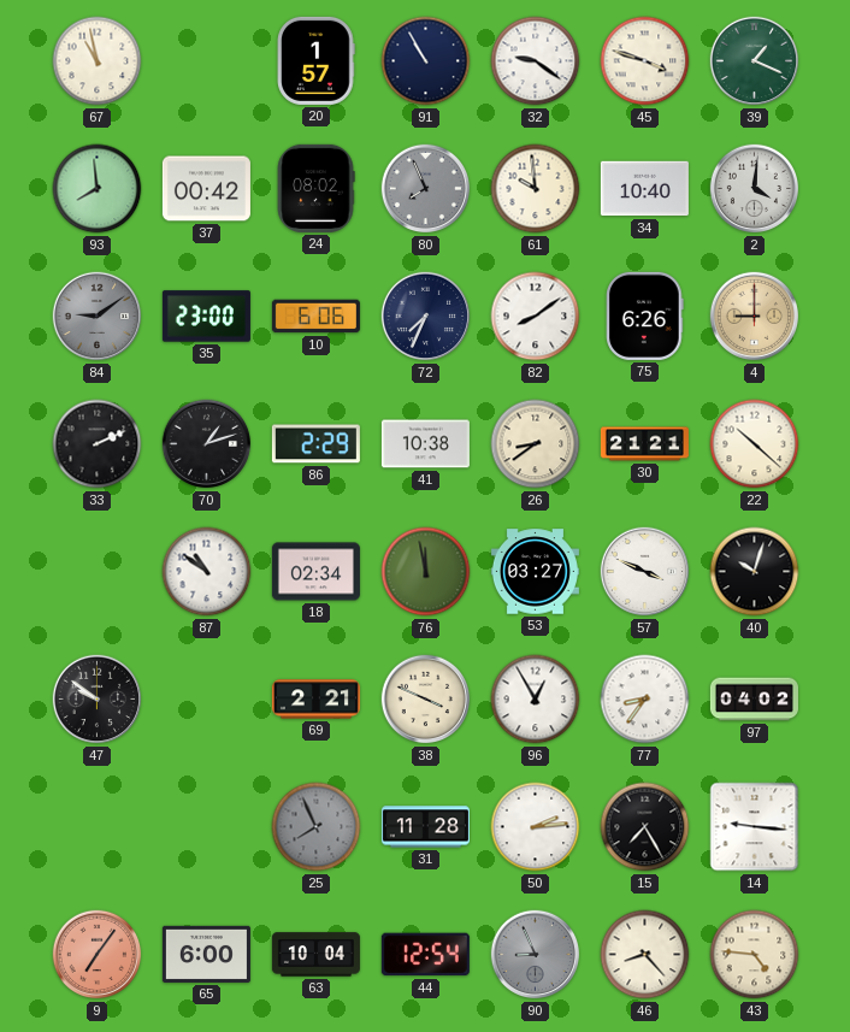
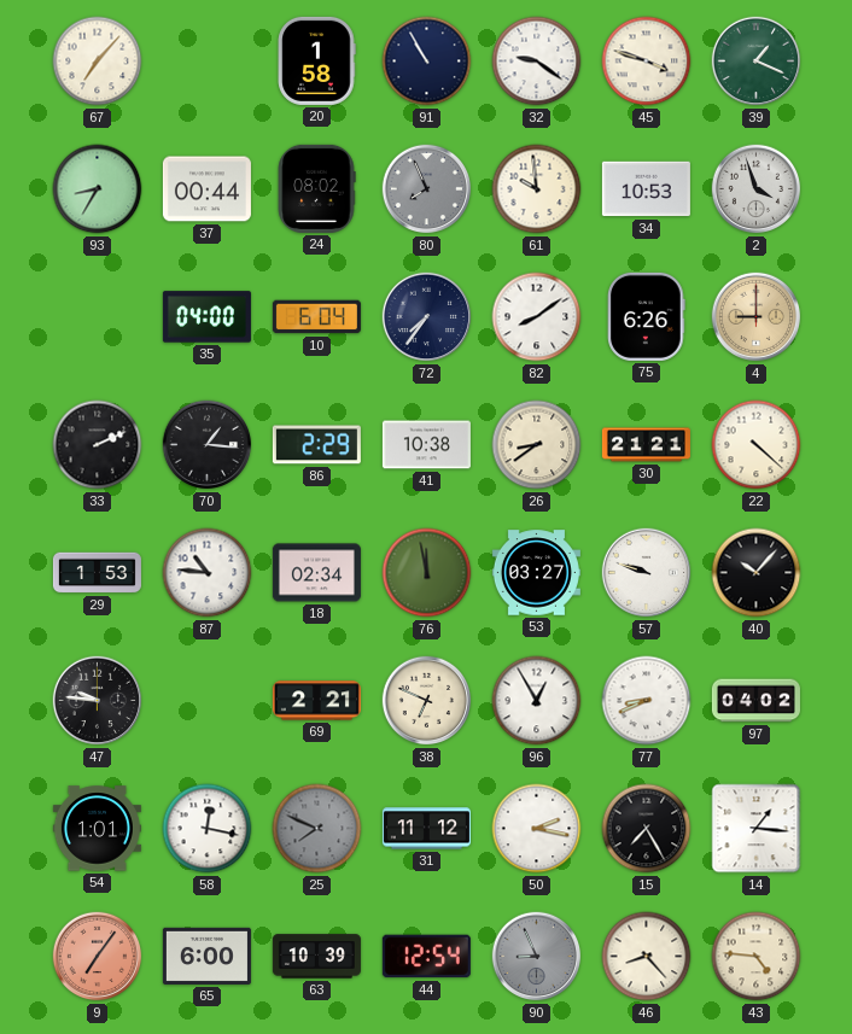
67: 10:58 -> 7:07 (98, 62)
20: 1:57 -> 1:58 (316, 60)
93: 7:59 -> 8:35 (98, 189)
37: 00:42 -> 00:44 (206, 189)
34: 10:40 -> 10:53 (646, 189)
2: 4:01 -> 3:57 (757, 189)
84: 9:09 -> none (98, 317)
35: 23:00 -> 04:00 (206, 317)
10: 6:06 -> 6:04 (316, 317)
72: 7:34 -> 7:36 (427, 317)
70: 1:12 -> 1:16 (208, 445)
22: 10:22 -> 4:22 (757, 445)
29: none -> 1:53 (97, 573)
87: 10:51 -> 10:46 (208, 573)
57: 3:49 -> 9:48 (647, 573)
40: 10:03 -> 10:07 (757, 573)
47: 9:51 -> 9:46 (98, 701)
38: 3:49 -> 6:49 (427, 701)
77: 8:36 -> 8:41 (647, 701)
54: none -> 1:01 (97, 829)
58: none -> 12:17 (208, 829)
25: 7:56 -> 7:49 (317, 829)
31: 11:28 -> 11:12 (426, 829)
50: 2:14 -> 2:17 (537, 829)
14: 9:16 -> 1:16 (757, 829)
63: 10:04 -> 10:39 (316, 957)
